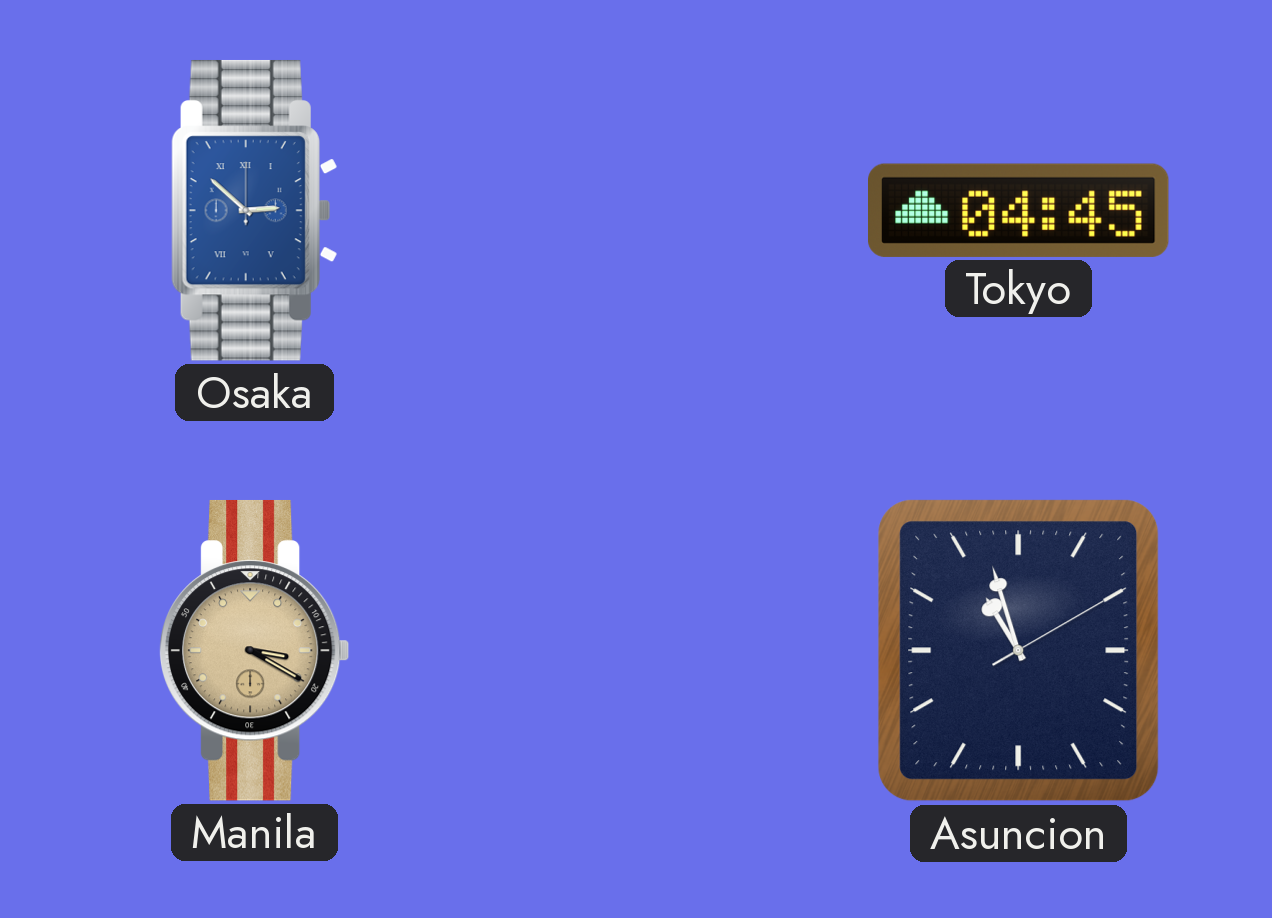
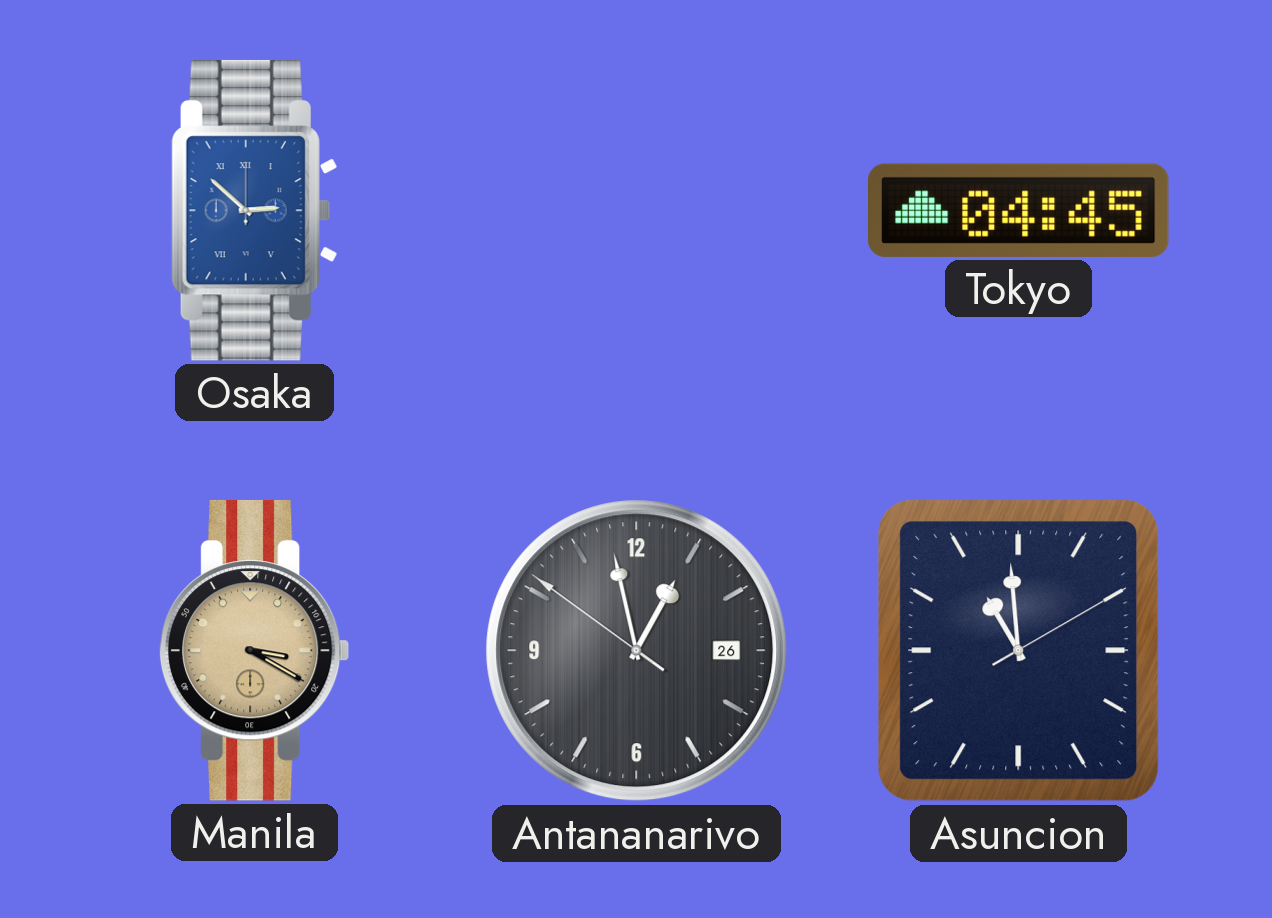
Antananarivo: none -> 12:57 (637, 651)
Asuncion: 10:57 -> 10:59 (1019, 651)
